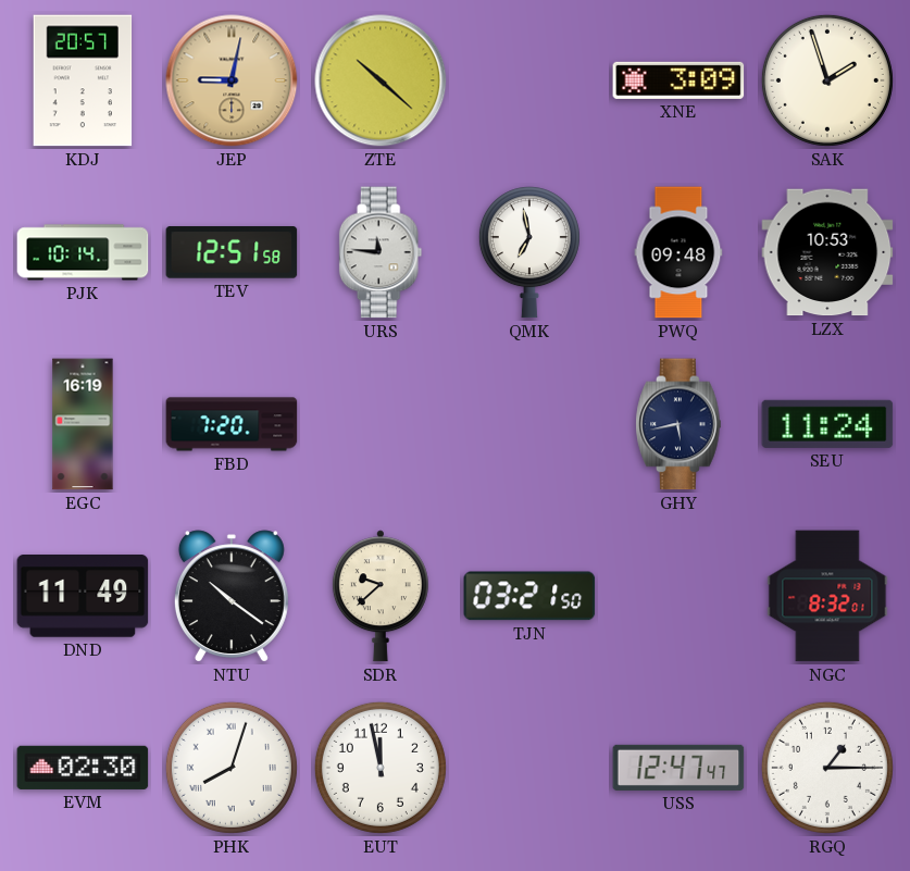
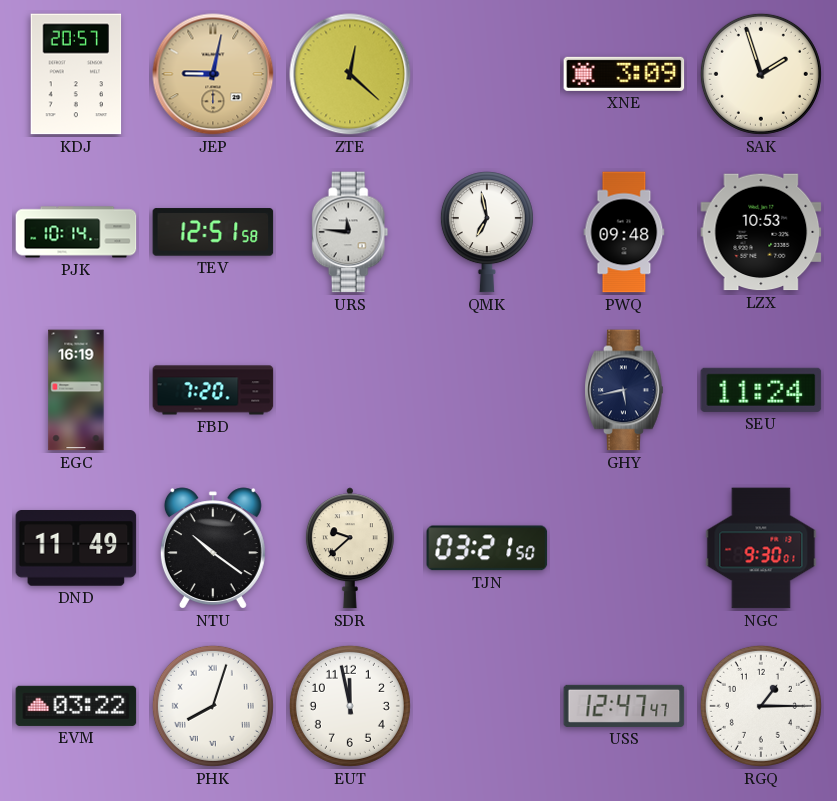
ZTE: 10:22 -> 12:22 (350, 74)
NGC: 8:32 -> 9:30 (761, 548)
EVM: 02:30 -> 03:22 (76, 706)
